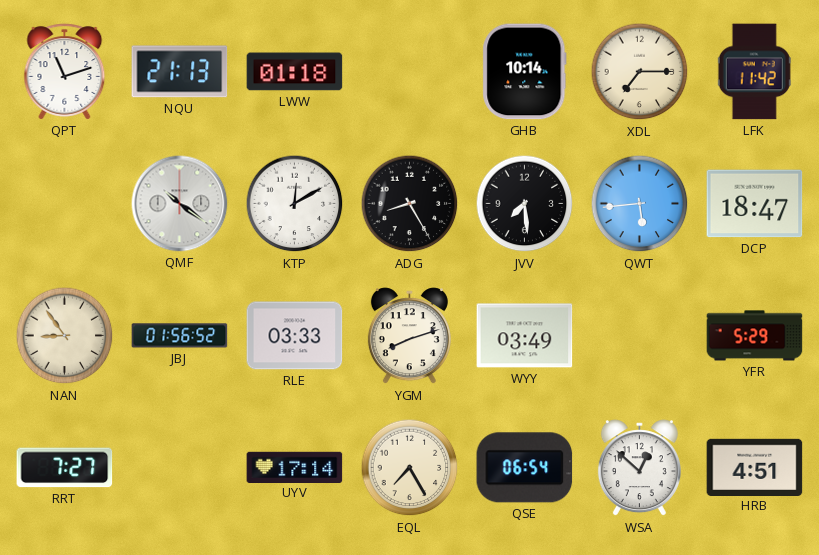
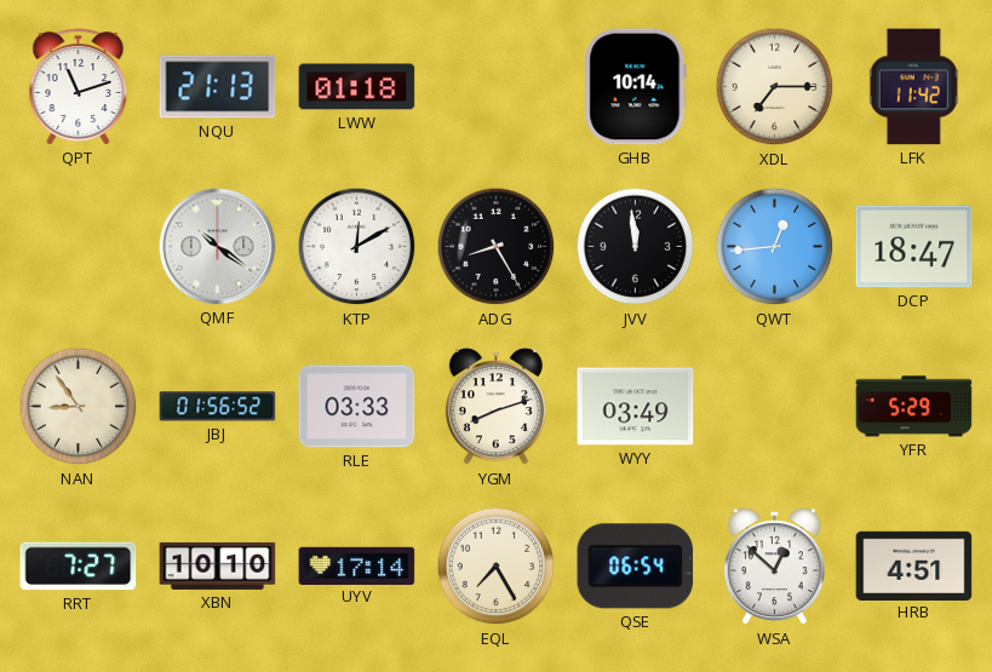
JVV: 7:29 -> 11:59 (636, 247)
QWT: 5:44 -> 12:44 (775, 247)
XBN: none -> 10:10 (218, 565)
